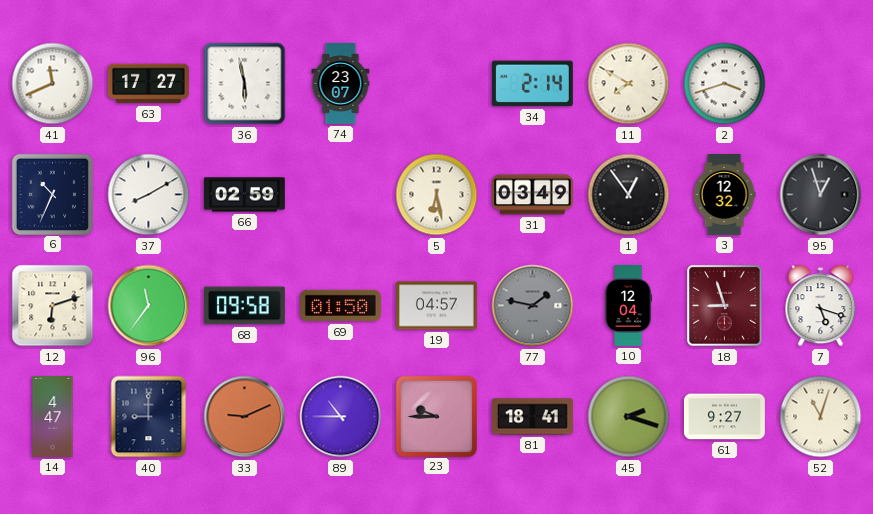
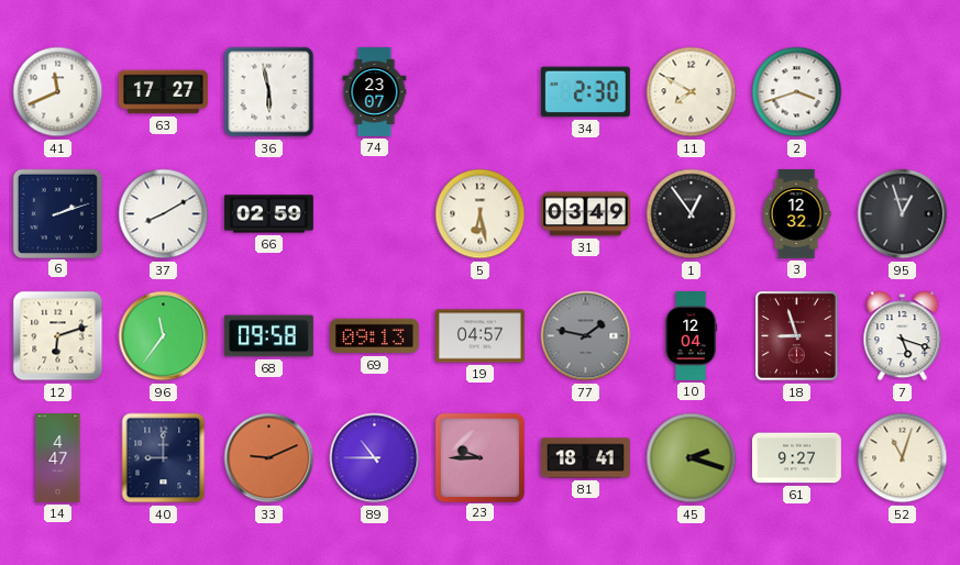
34: 2:14 -> 2:30 (585, 92)
6: 10:34 -> 2:12 (57, 213)
69: 01:50 -> 09:13 (374, 336)
